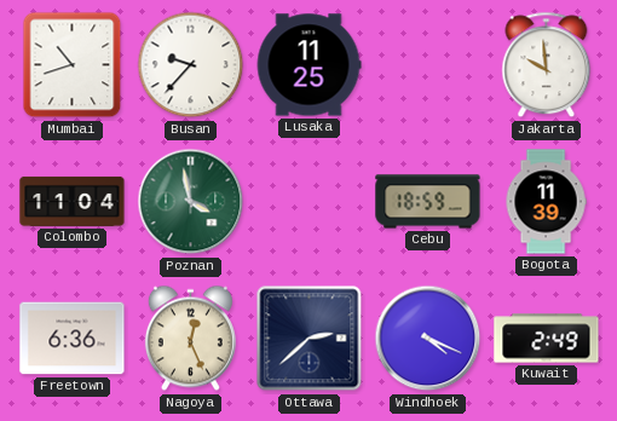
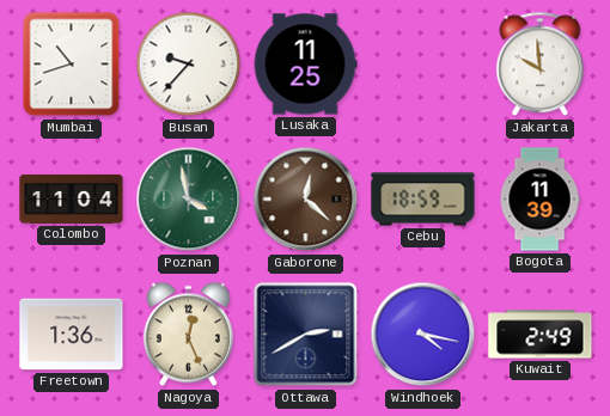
Gaborone: none -> 12:22 (306, 200)
Freetown: 6:36 -> 1:36 (72, 335)
Ottawa: 2:38 -> 2:40 (306, 335)
Windhoek: 4:19 -> 4:17 (423, 335)
